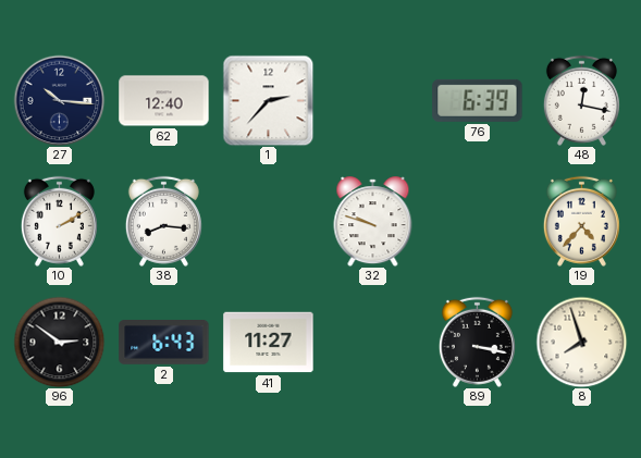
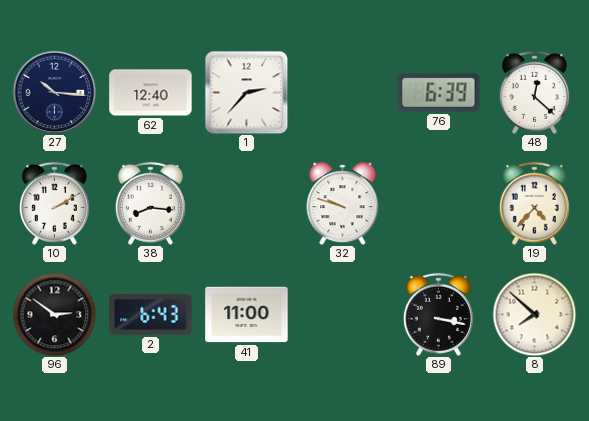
48: 12:17 -> 12:22 (534, 92)
41: 11:27 -> 11:00 (247, 315)
8: 7:57 -> 7:52 (534, 314)
